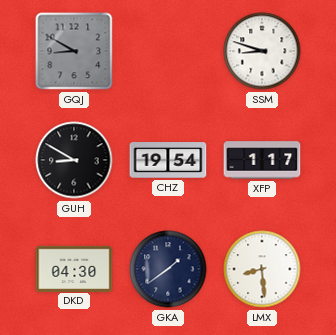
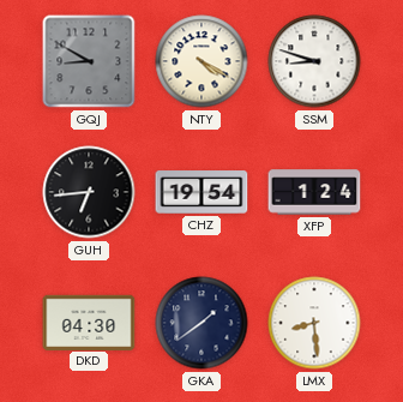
NTY: none -> 4:20 (201, 61)
GUH: 8:50 -> 6:44 (89, 192)
XFP: 1:17 -> 1:24 (314, 192)
